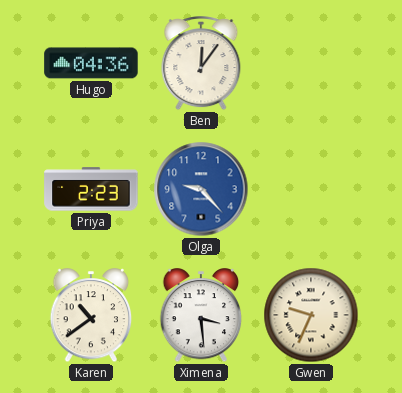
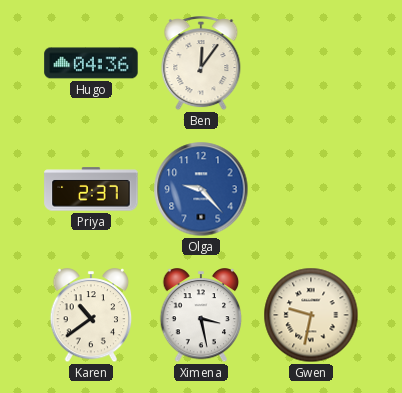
Priya: 2:23 -> 2:37 (91, 189)
Ximena: 3:29 -> 3:28 (201, 316)
Gwen: 9:34 -> 9:32 (311, 315)
